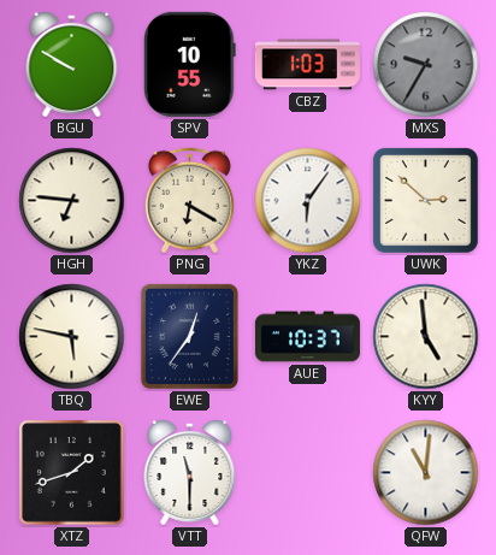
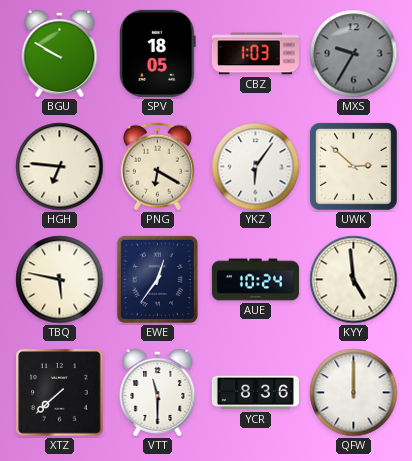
SPV: 10:55 -> 18:05 (158, 53)
AUE: 10:37 -> 10:24 (255, 280)
XTZ: 1:42 -> 7:38 (60, 393)
YCR: none -> 8:36 (255, 393)
QFW: 11:01 -> 12:00 (354, 393)
